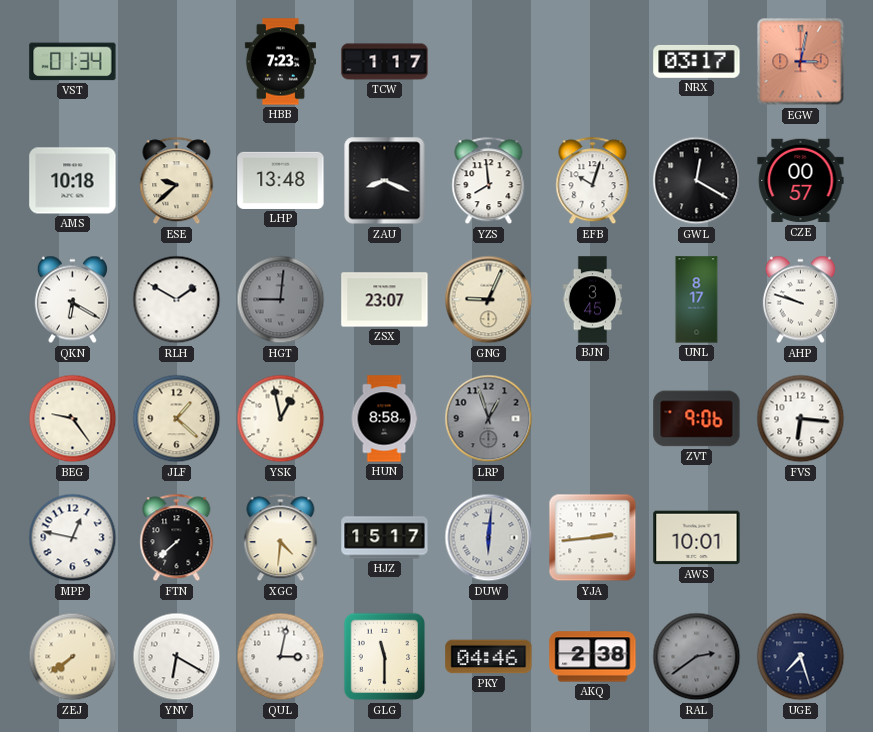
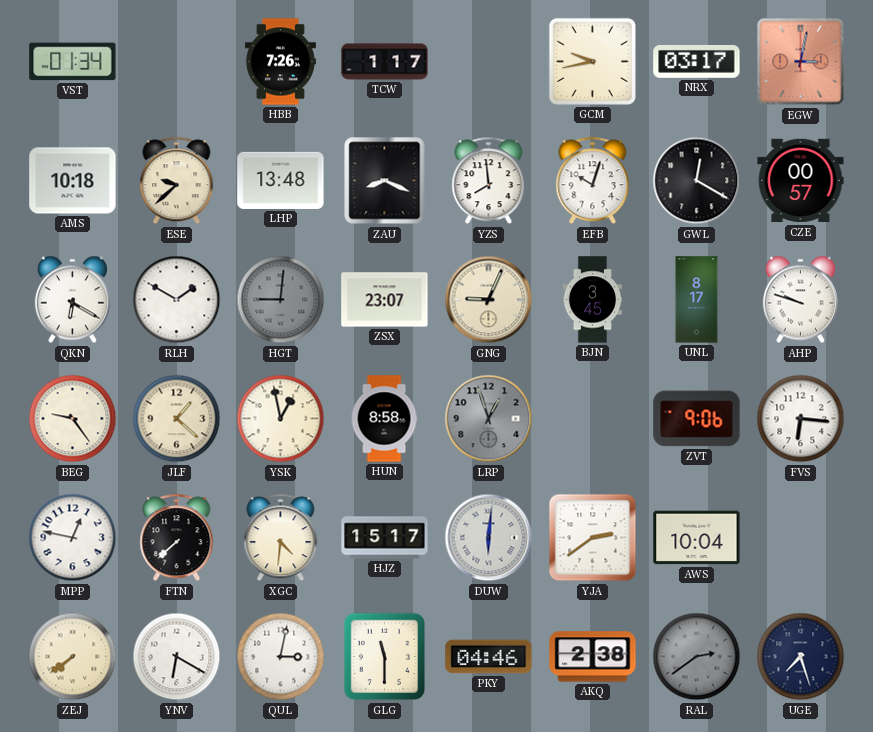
HBB: 7:23 -> 7:26 (280, 62)
GCM: none -> 9:43 (592, 61)
YJA: 2:44 -> 2:39 (593, 538)
AWS: 10:01 -> 10:04 (697, 538)
